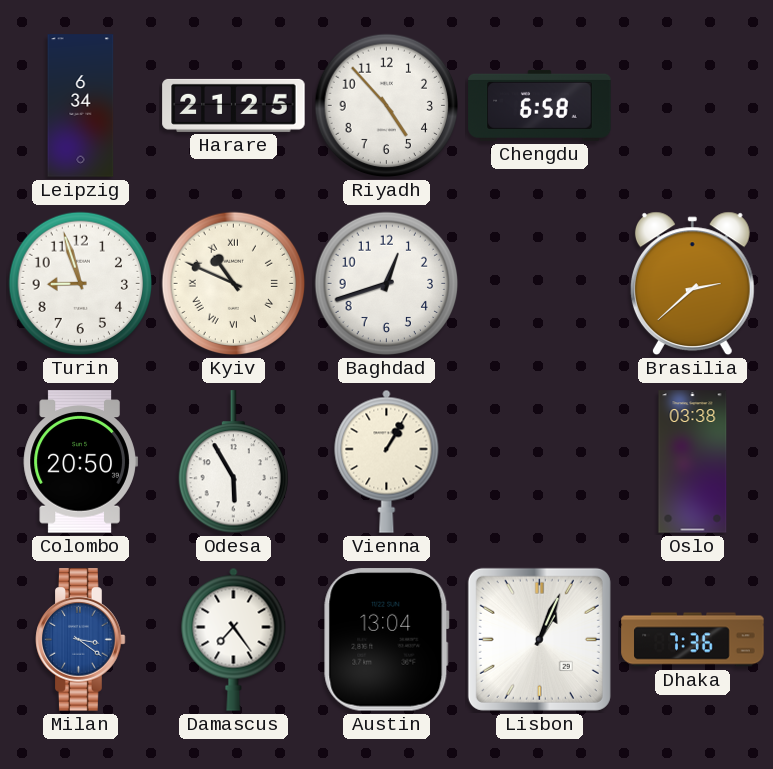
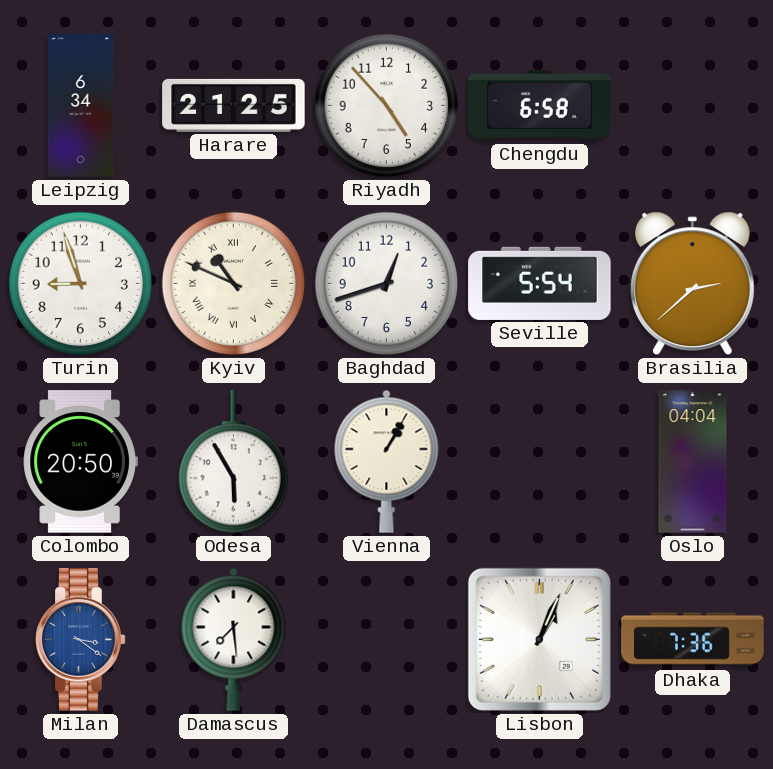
Seville: none -> 5:54 (540, 283)
Oslo: 03:38 -> 04:04 (693, 462)
Damascus: 7:24 -> 7:29 (234, 639)
Austin: 13:04 -> none (387, 640)
